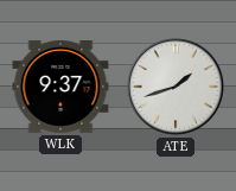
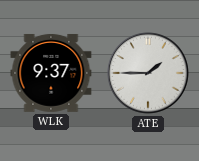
ATE: 1:42 -> 1:45 (148, 73)
